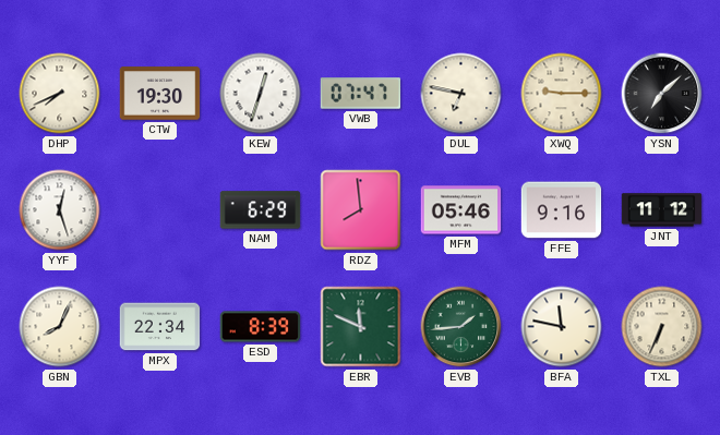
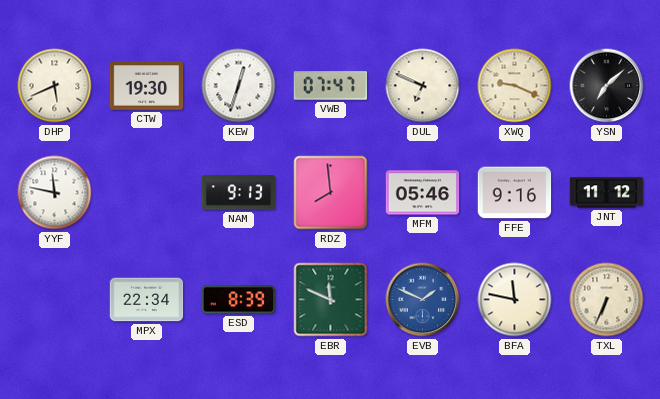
DHP: 7:41 -> 5:41 (55, 86)
DUL: 6:47 -> 6:49 (423, 86)
XWQ: 9:15 -> 9:19 (515, 86)
YYF: 12:27 -> 11:47 (55, 193)
NAM: 6:29 -> 9:13 (239, 193)
GBN: 8:04 -> none (60, 327)
EVB: 1:44 -> 1:49 (423, 300)
EVB dial: green -> blue (423, 300)
